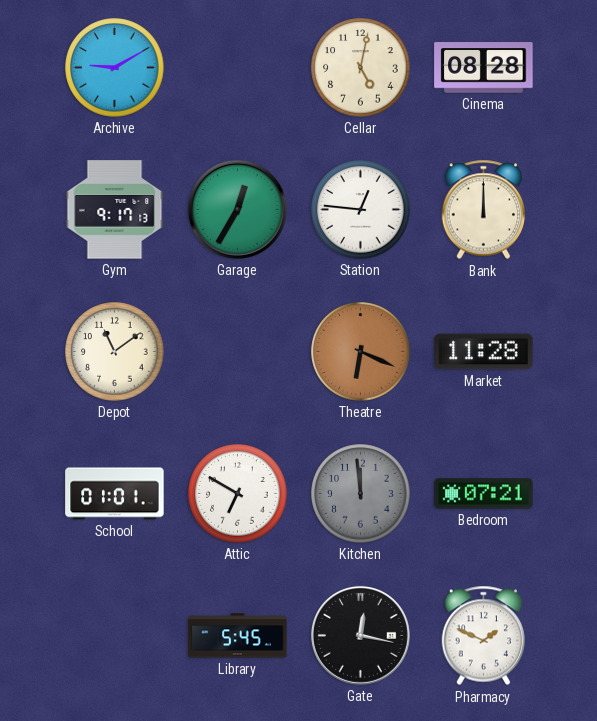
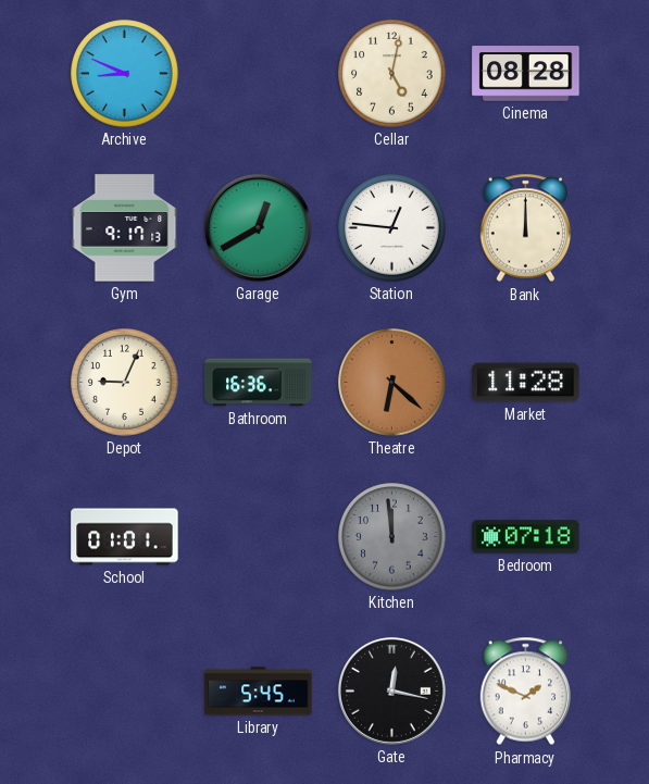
Archive: 9:10 -> 8:49 (125, 74)
Garage: 12:35 -> 12:40 (258, 227)
Depot: 11:09 -> 9:04 (125, 383)
Bathroom: none -> 16:36 (259, 383)
Theatre: 6:19 -> 6:22 (392, 383)
Attic: 6:50 -> none (238, 494)
Bedroom: 07:21 -> 07:18 (526, 537)
